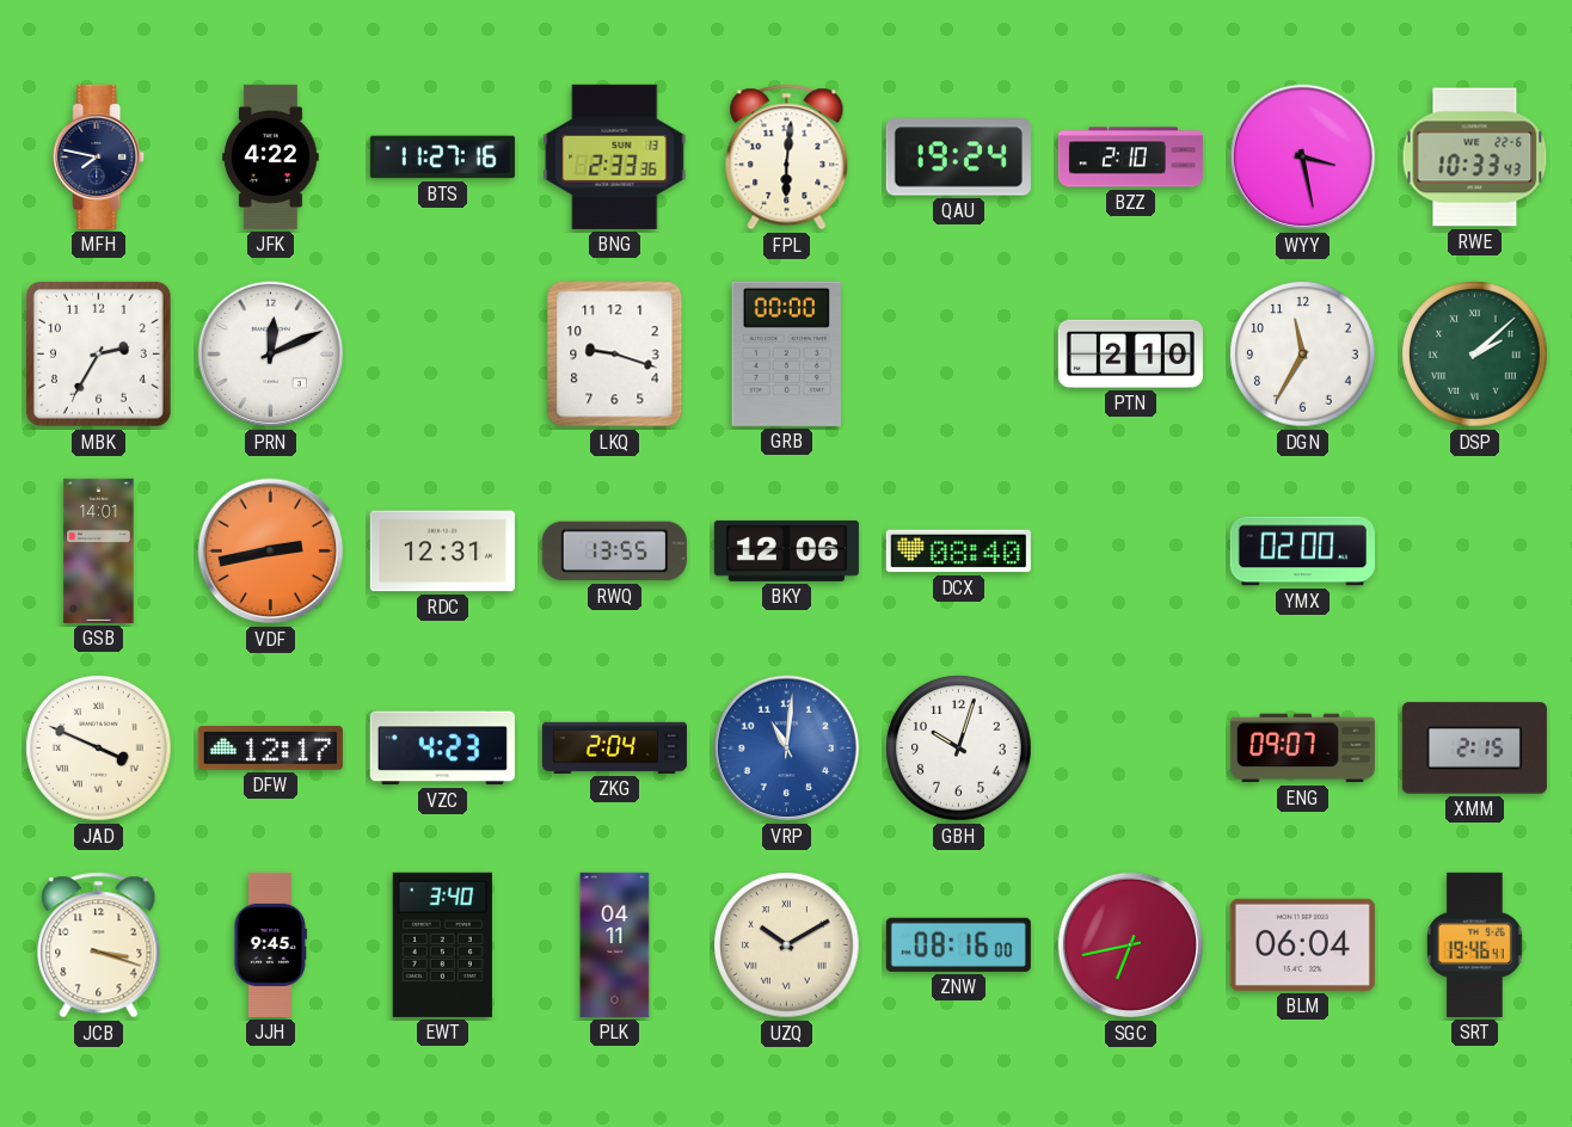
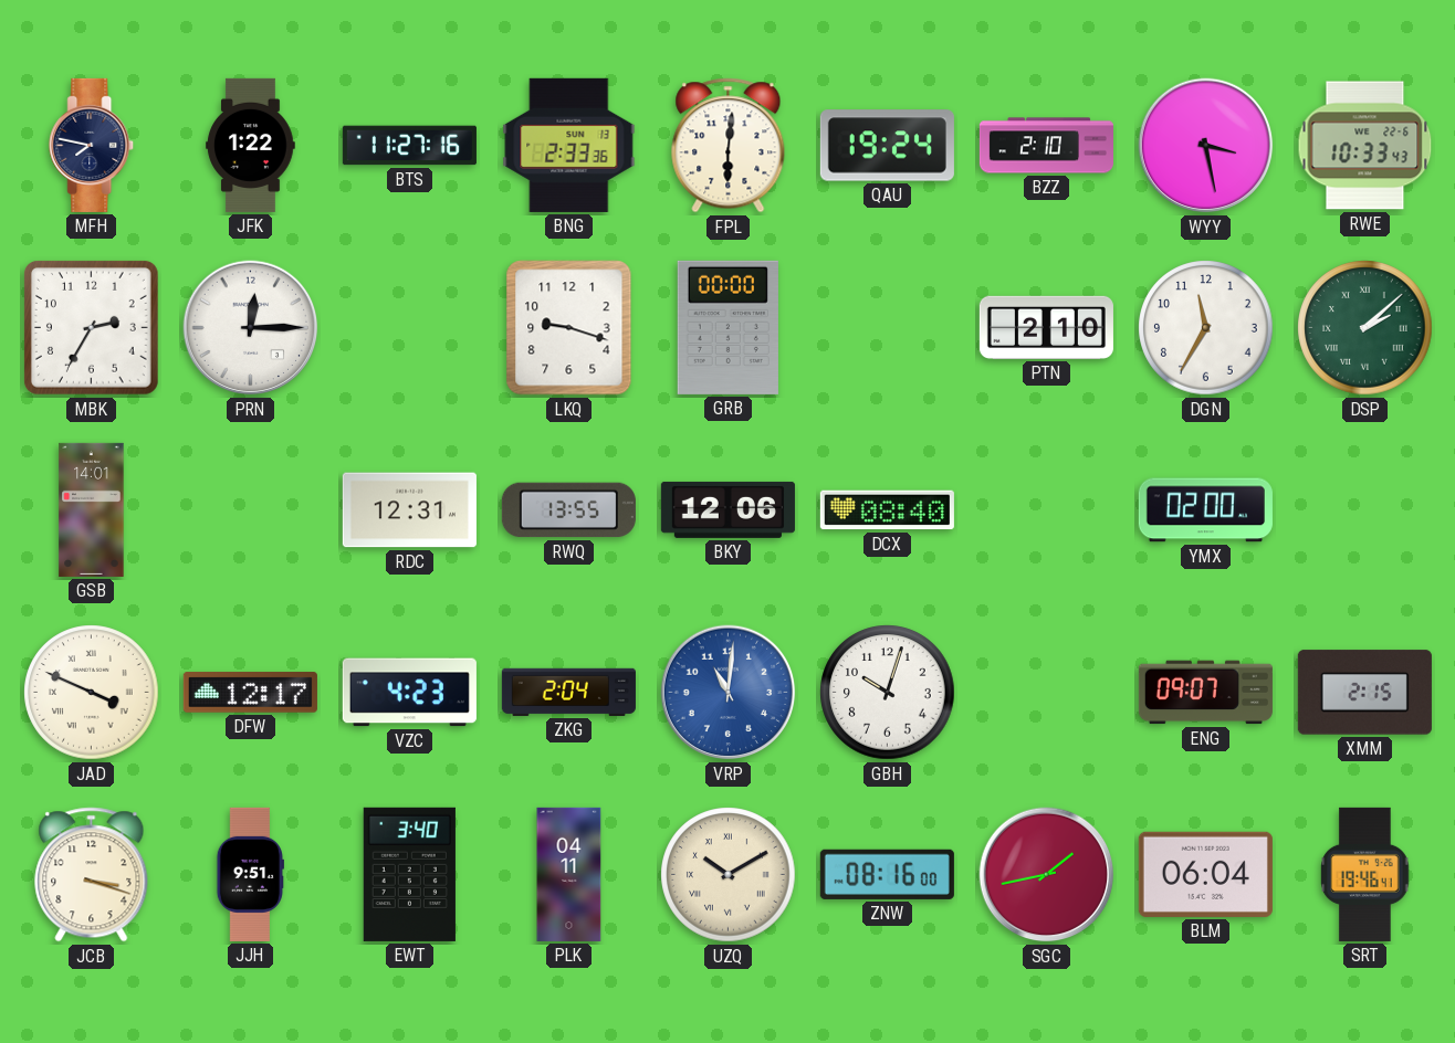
JFK: 4:22 -> 1:22 (251, 145)
PRN: 12:11 -> 12:15 (251, 328)
VDF: 2:43 -> none (271, 552)
JJH: 9:45 -> 9:51 (250, 874)
SGC: 6:43 -> 1:43 (1047, 875)
